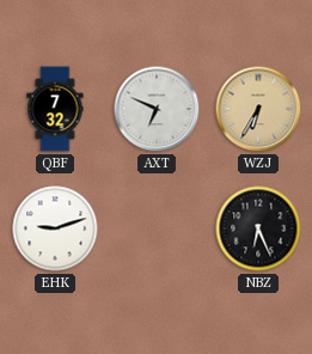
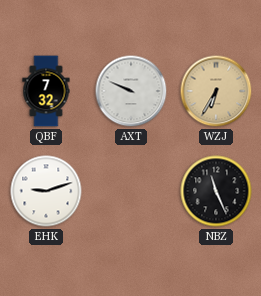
AXT: 6:49 -> 9:49 (131, 91)
NBZ: 6:26 -> 11:26 (216, 191)
